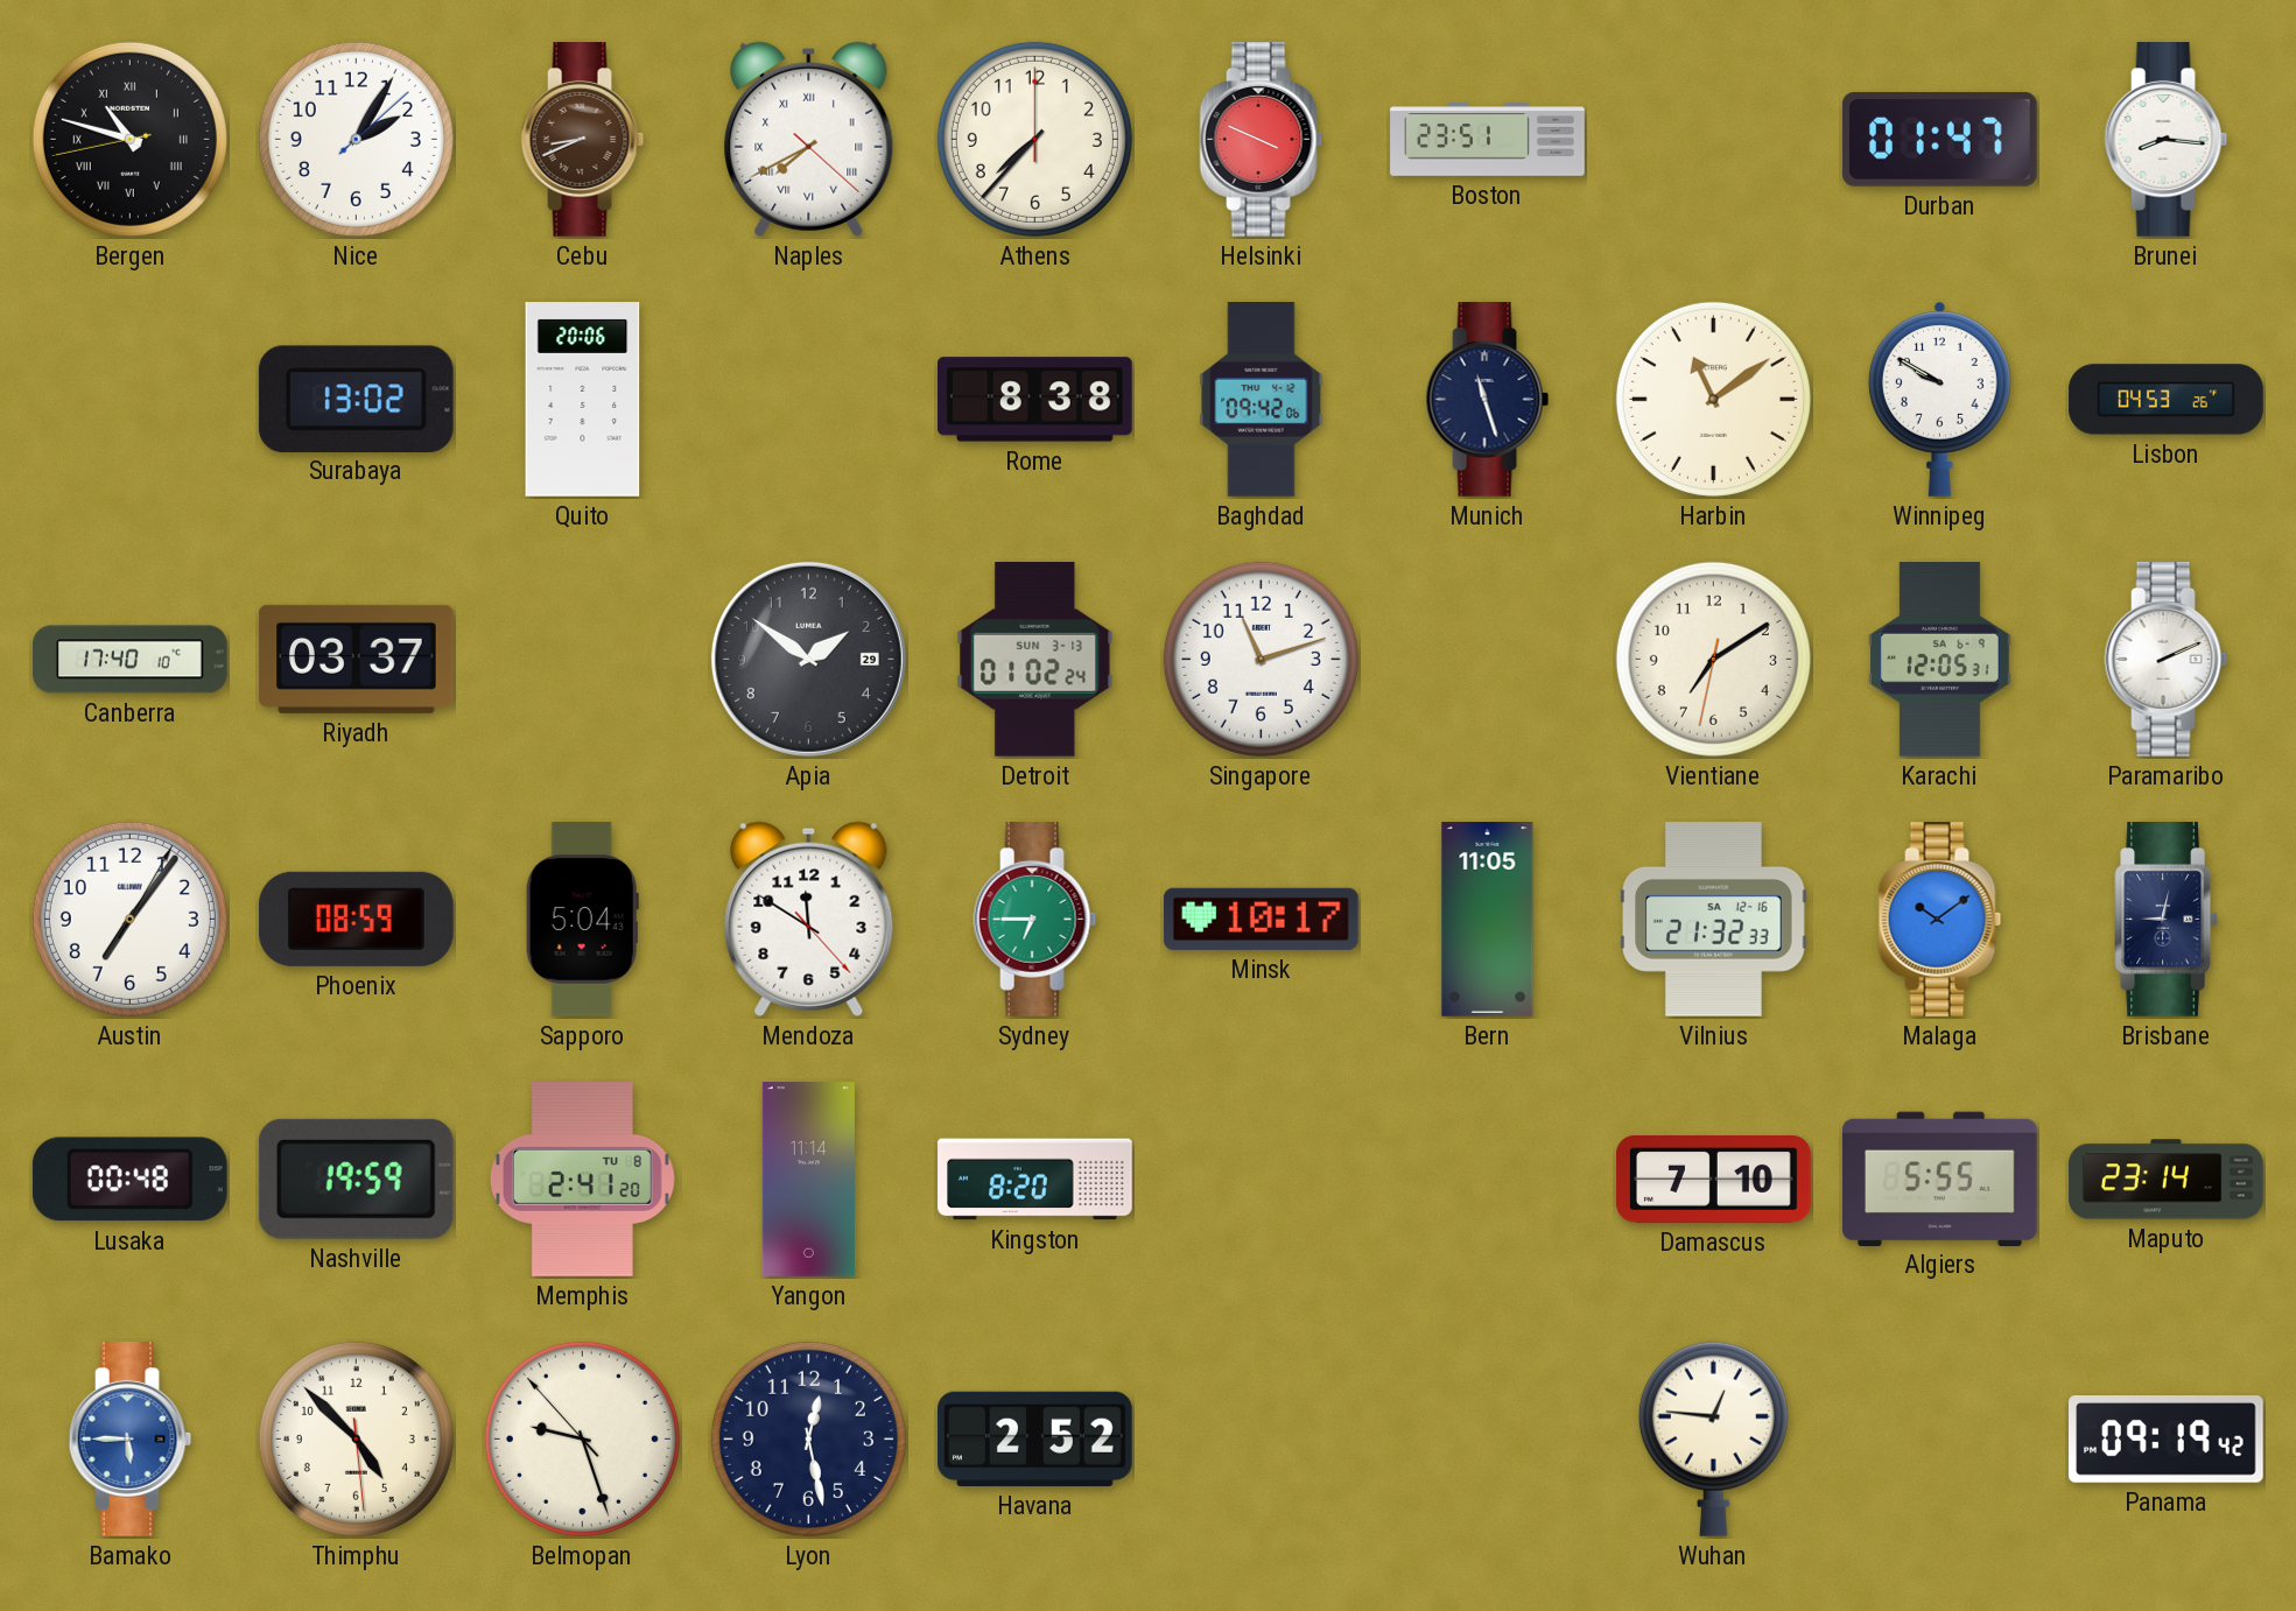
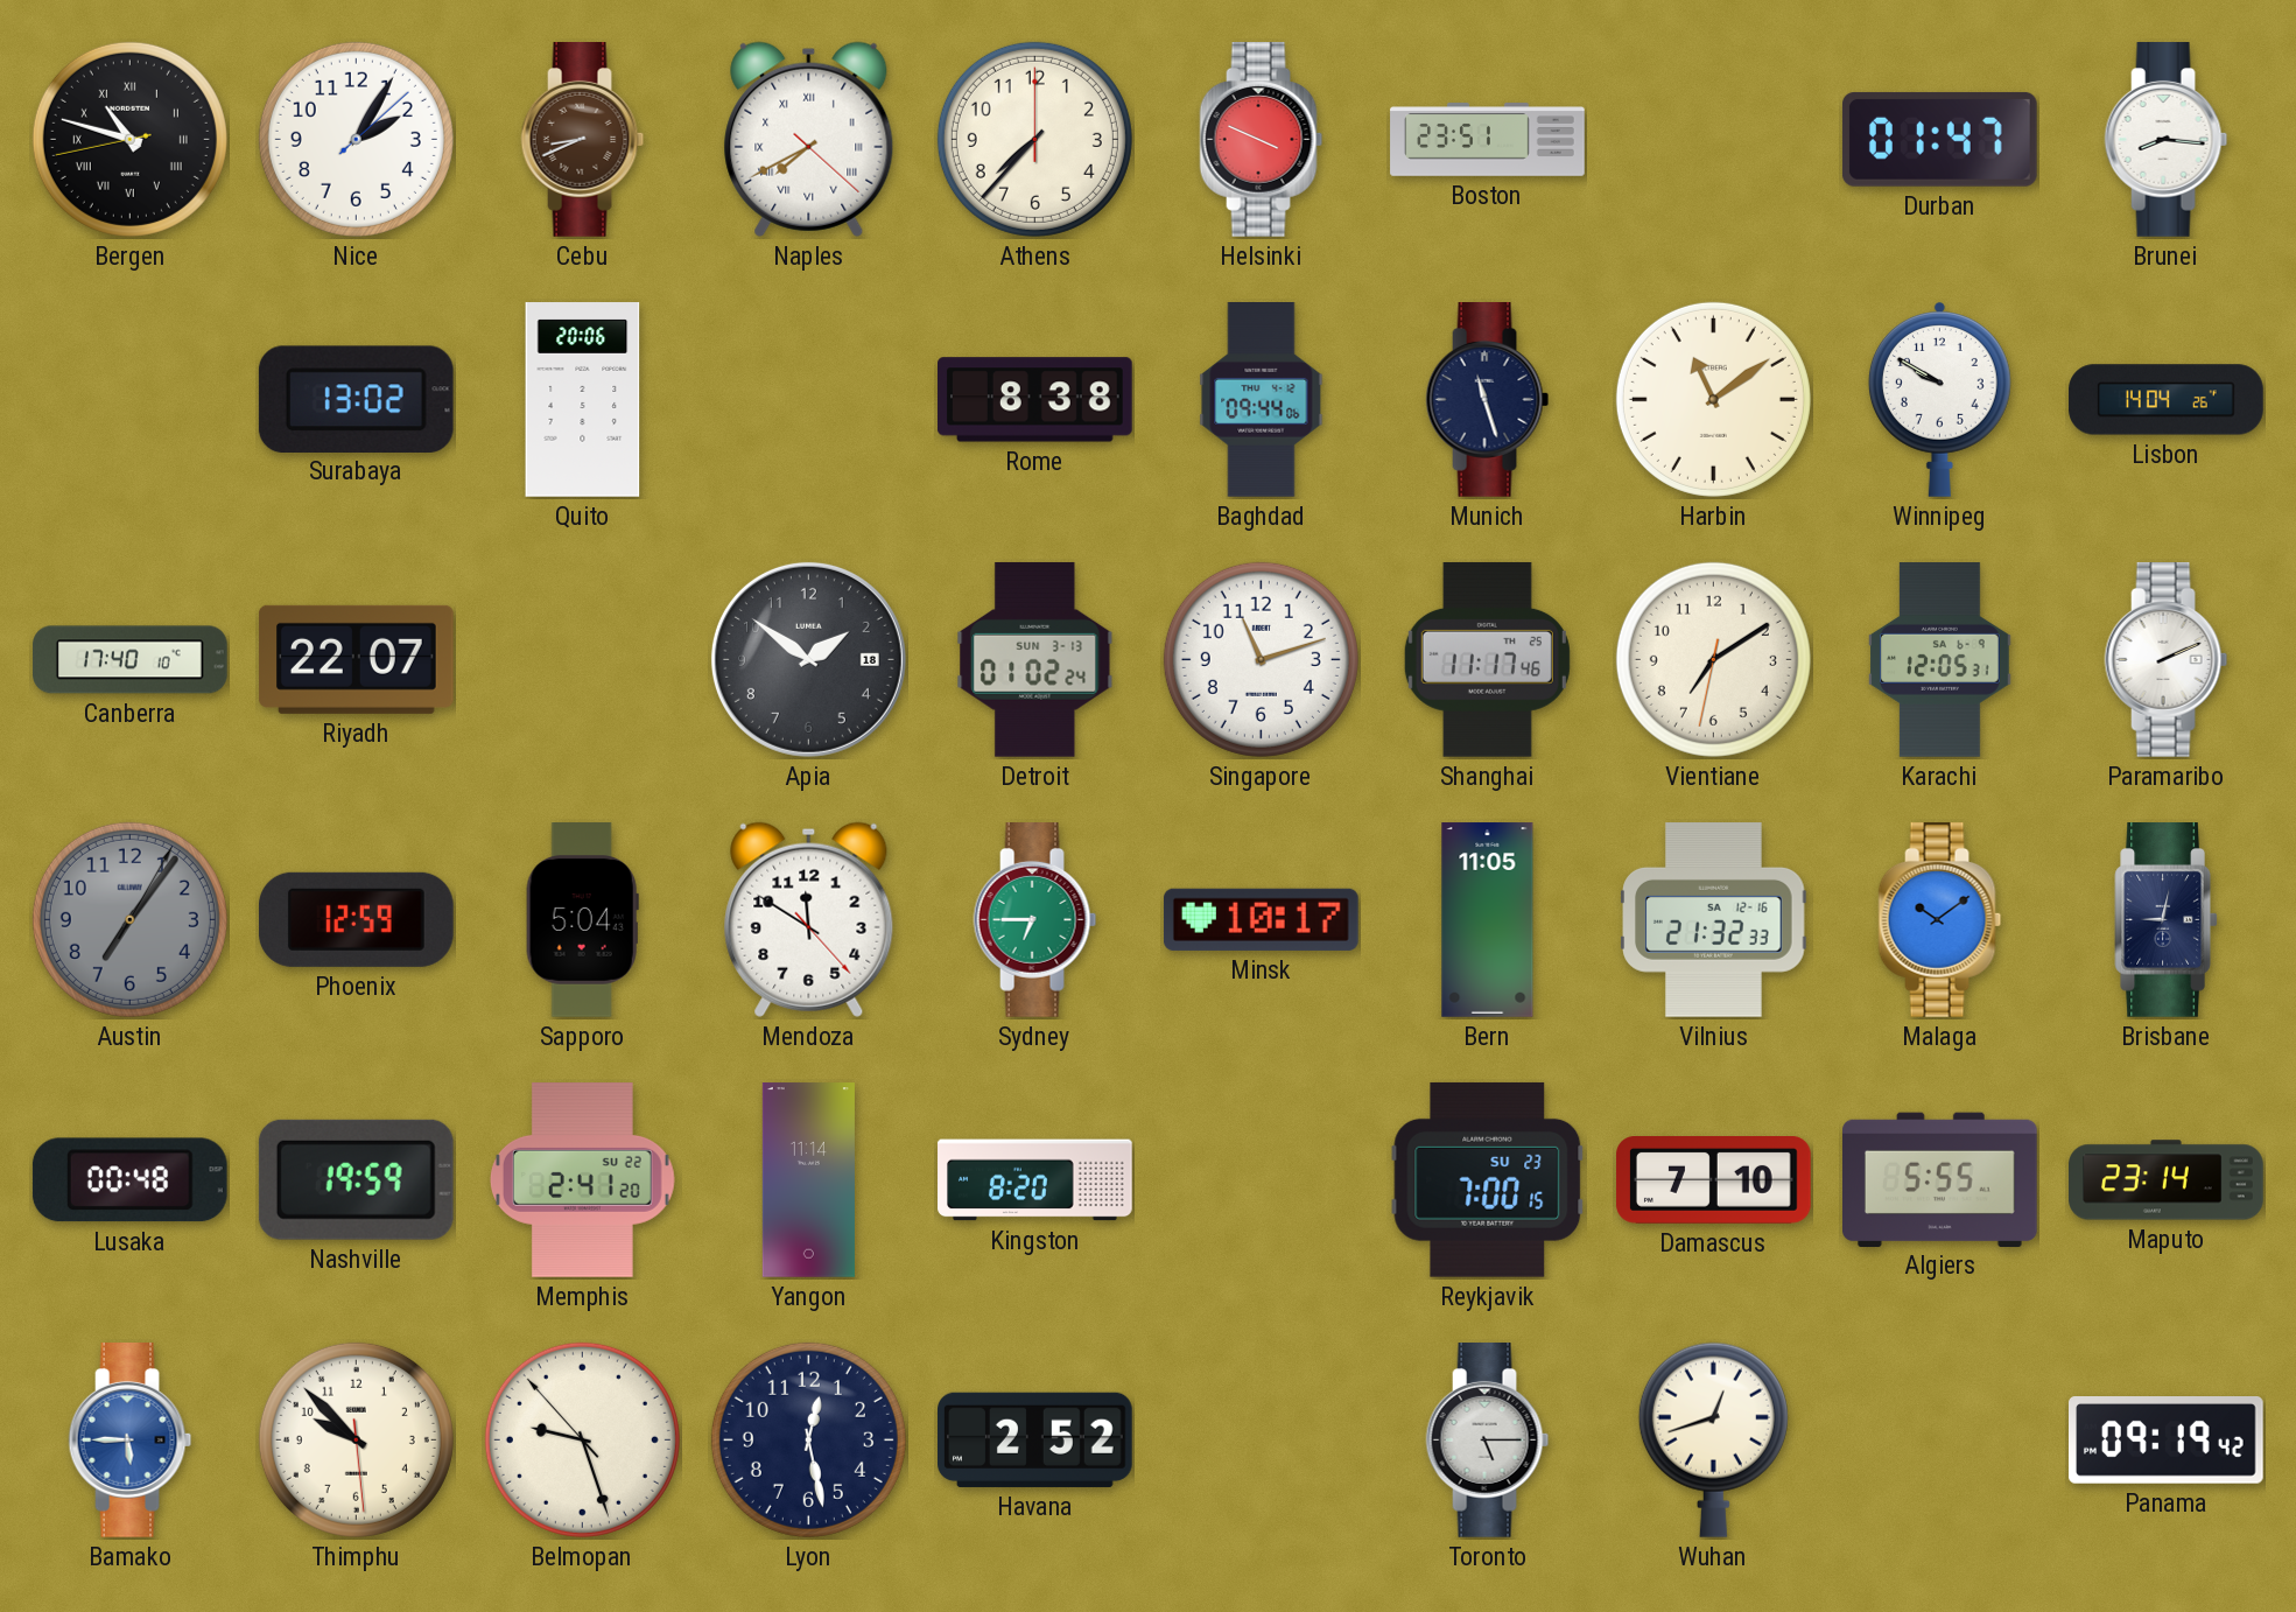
Baghdad: 09:42 -> 09:44 (1262, 400)
Lisbon: 04:53 -> 14:04 (2167, 400)
Riyadh: 03:37 -> 22:07 (357, 659)
Apia date: 29 -> 18 (808, 659)
Shanghai: none -> 11:17 (1487, 659)
Austin dial: white -> grey (129, 919)
Phoenix: 08:59 -> 12:59 (356, 919)
Memphis date: TU 8 -> SU 22 (582, 1180)
Reykjavik: none -> 7:00 (1488, 1179)
Thimphu: 4:52 -> 9:52 (356, 1439)
Toronto: none -> 5:15 (1488, 1441)
Wuhan: 12:46 -> 12:42 (1713, 1439)
